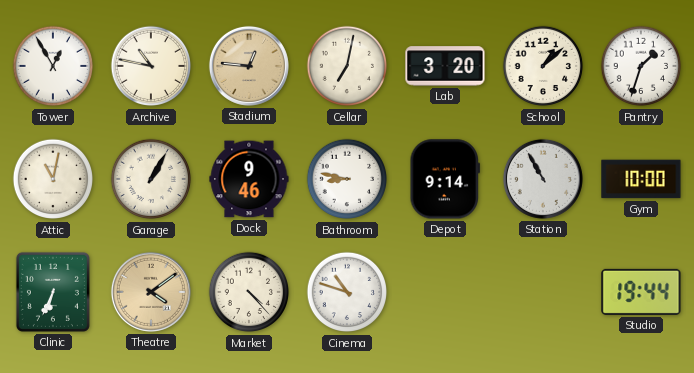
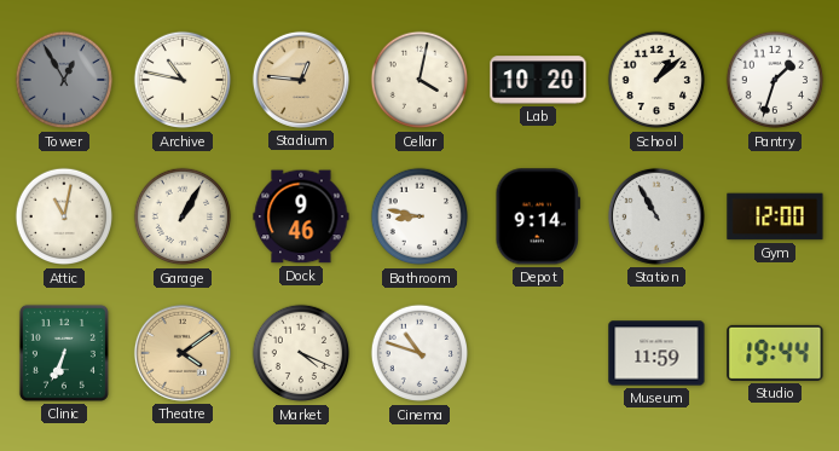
Tower dial: white -> grey (64, 80)
Cellar: 7:02 -> 4:02 (419, 80)
Lab: 3:20 -> 10:20 (538, 80)
Gym: 10:00 -> 12:00 (775, 216)
Market: 4:23 -> 4:19 (301, 353)
Museum: none -> 11:59 (656, 353)
